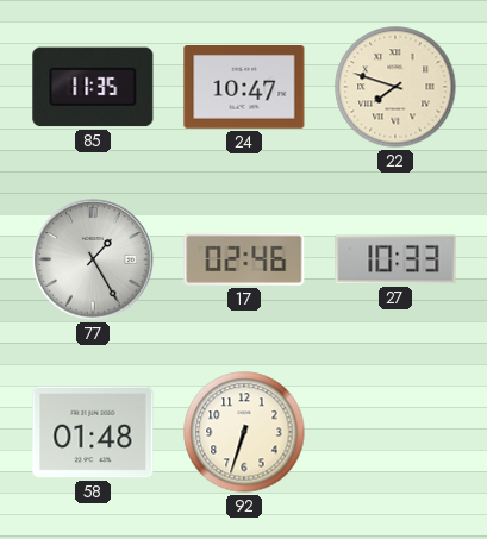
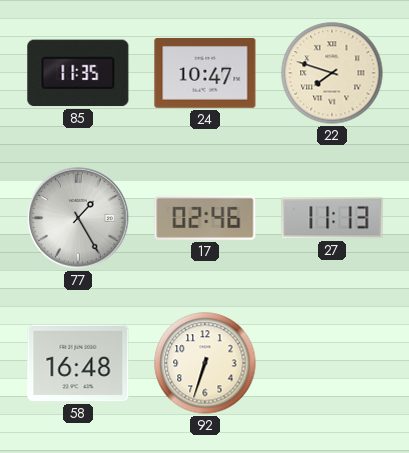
27: 10:33 -> 11:13 (332, 218)
58: 01:48 -> 16:48 (78, 363)
